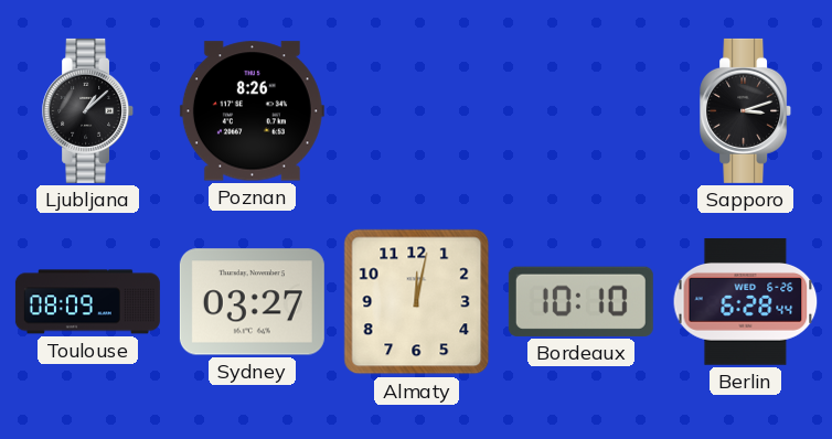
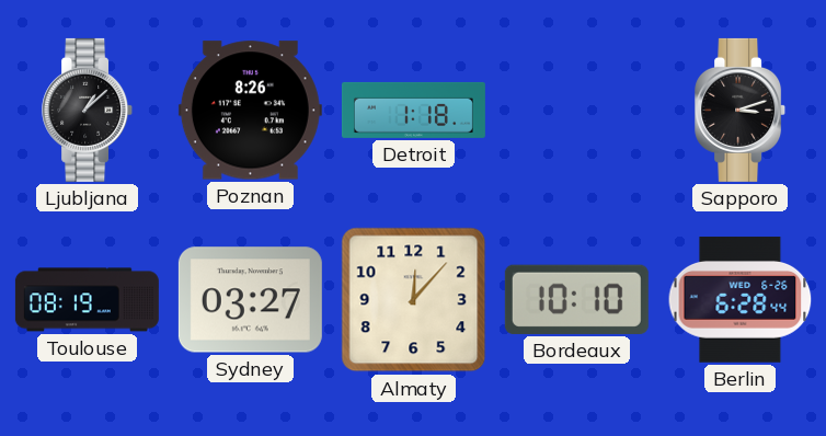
Detroit: none -> 1:18 (413, 110)
Toulouse: 08:09 -> 08:19 (87, 300)
Almaty: 12:02 -> 12:07 (414, 300)
